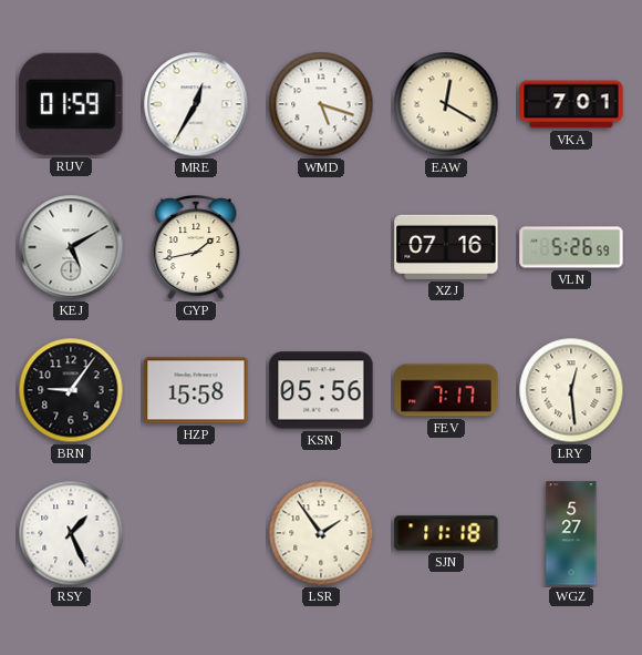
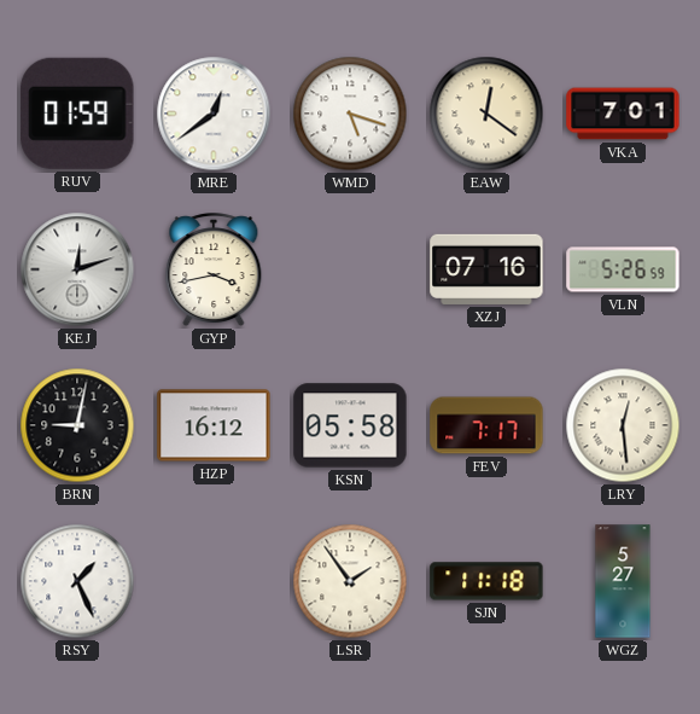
MRE: 12:35 -> 12:39 (214, 114)
EAW: 12:20 -> 12:21 (486, 114)
KEJ: 5:10 -> 12:12 (77, 269)
GYP: 1:43 -> 3:43 (214, 271)
BRN: 9:06 -> 9:02 (77, 425)
HZP: 15:58 -> 16:12 (214, 425)
KSN: 05:56 -> 05:58 (350, 425)
